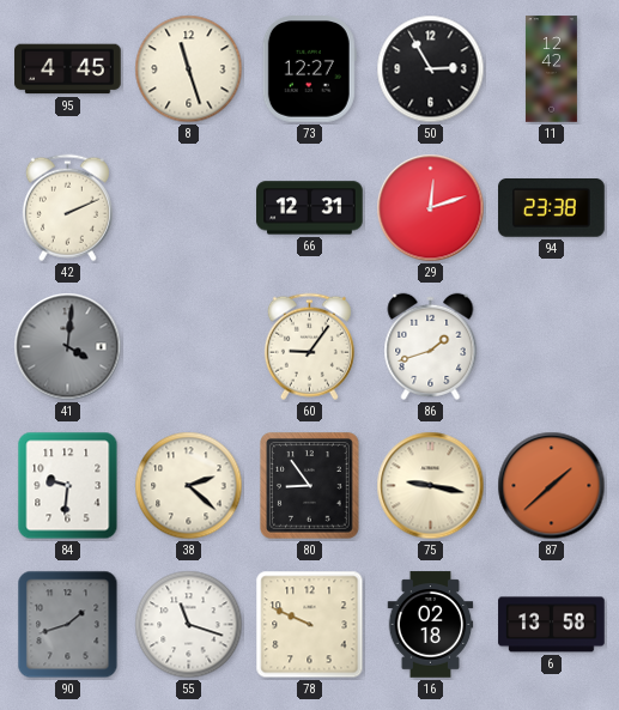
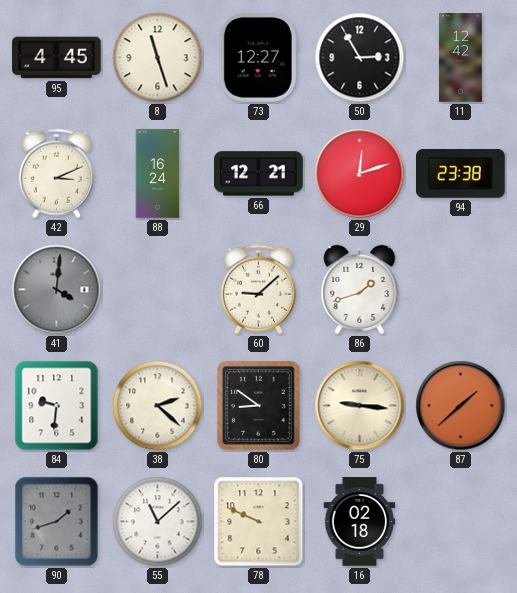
42: 2:11 -> 3:11 (56, 174)
88: none -> 16:24 (158, 174)
66: 12:31 -> 12:21 (259, 174)
60: 9:06 -> 9:08 (258, 290)
80: 8:54 -> 8:51 (259, 406)
75: 9:17 -> 9:16 (360, 406)
55: 11:18 -> 11:08 (158, 522)
6: 13:58 -> none (552, 625)
